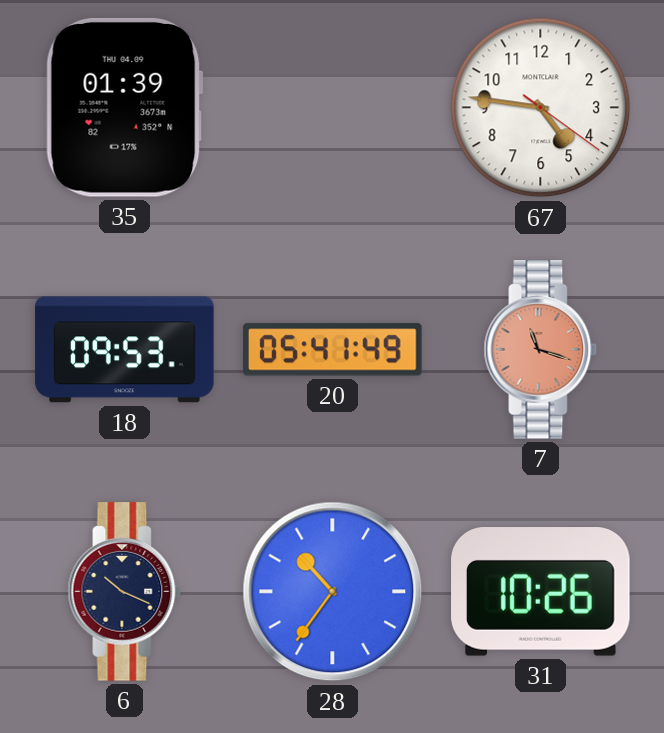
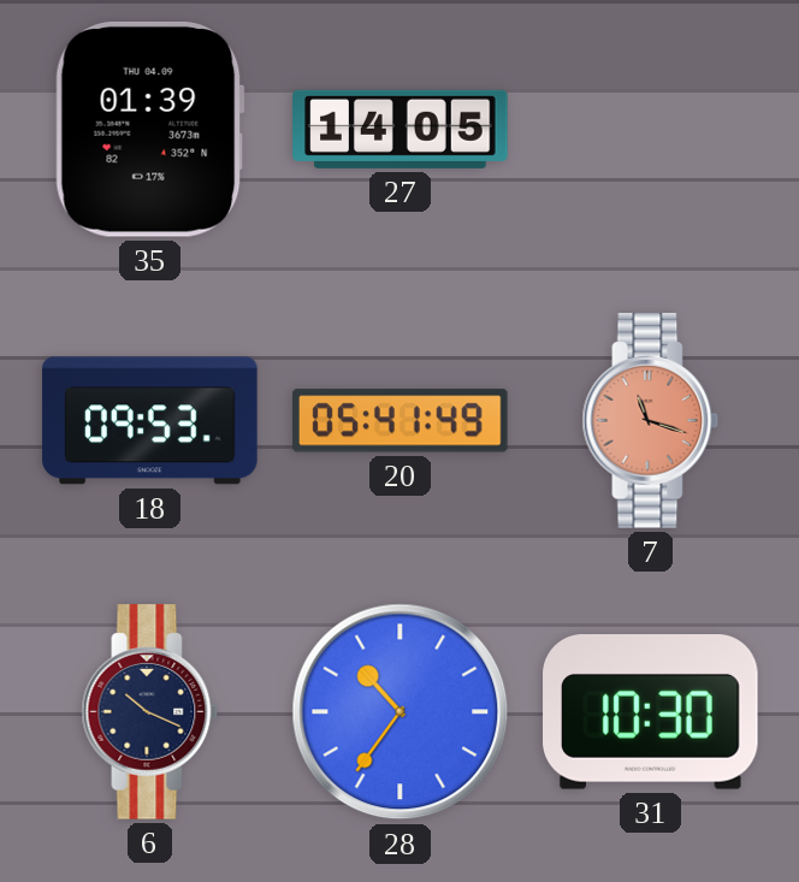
27: none -> 14:05 (401, 129)
67: 4:46 -> none (541, 108)
31: 10:26 -> 10:30 (651, 712)
